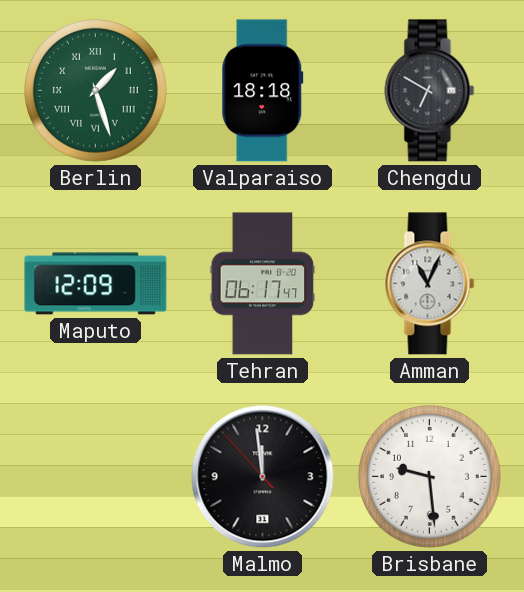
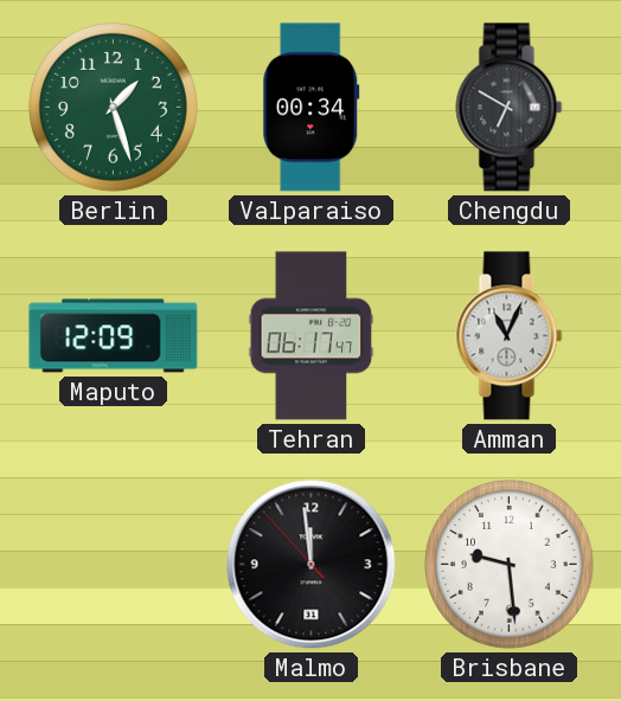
Berlin numerals: Roman -> Arabic (114, 108)
Valparaiso: 18:18 -> 00:34 (312, 108)
